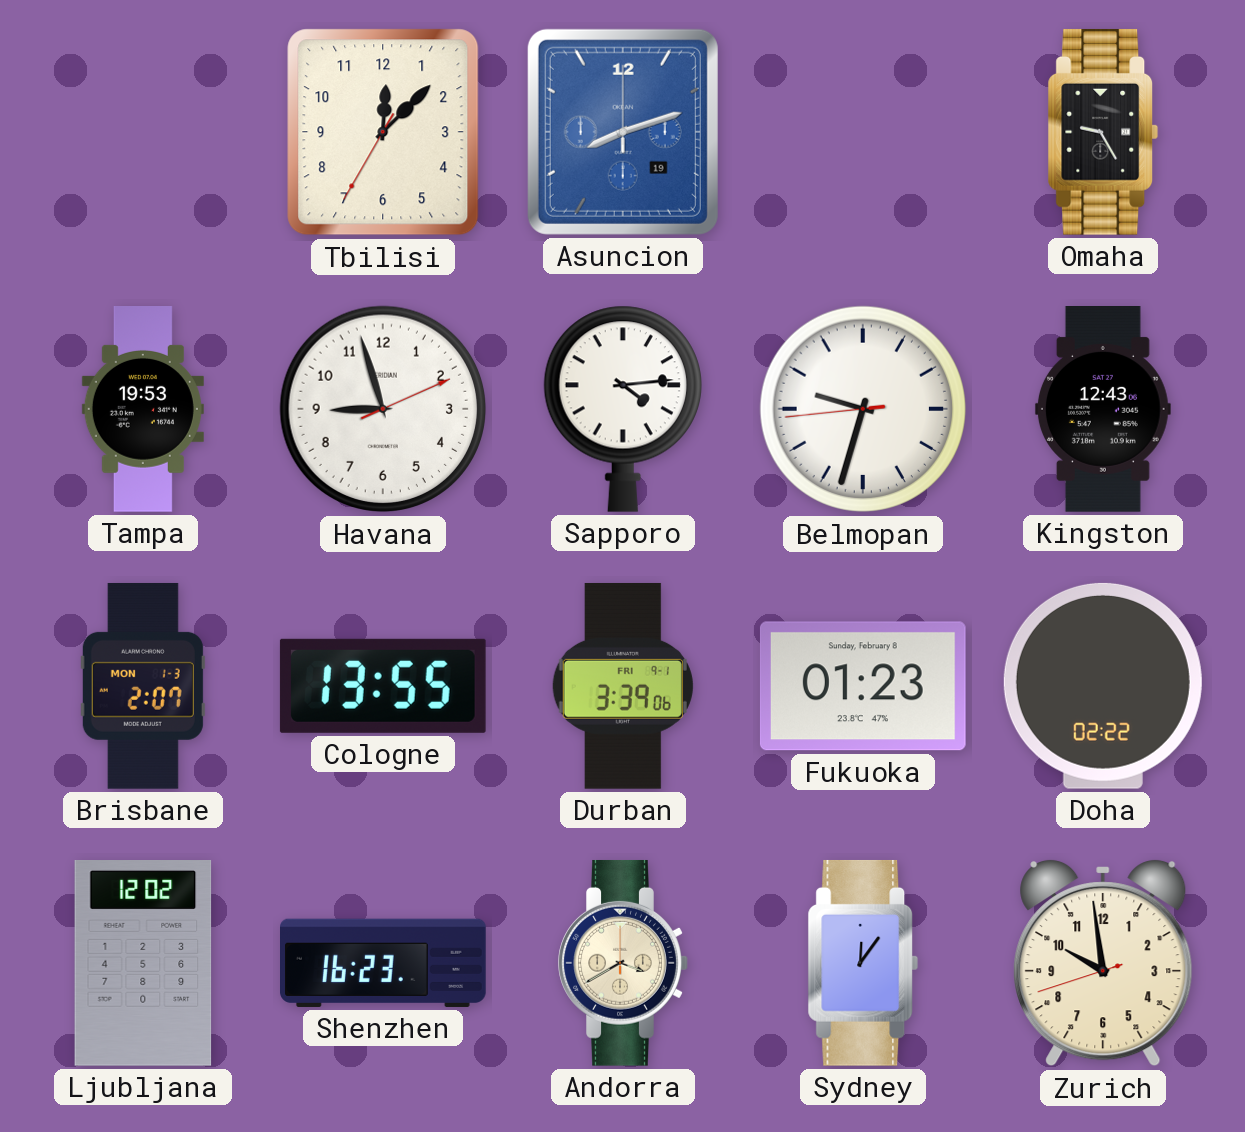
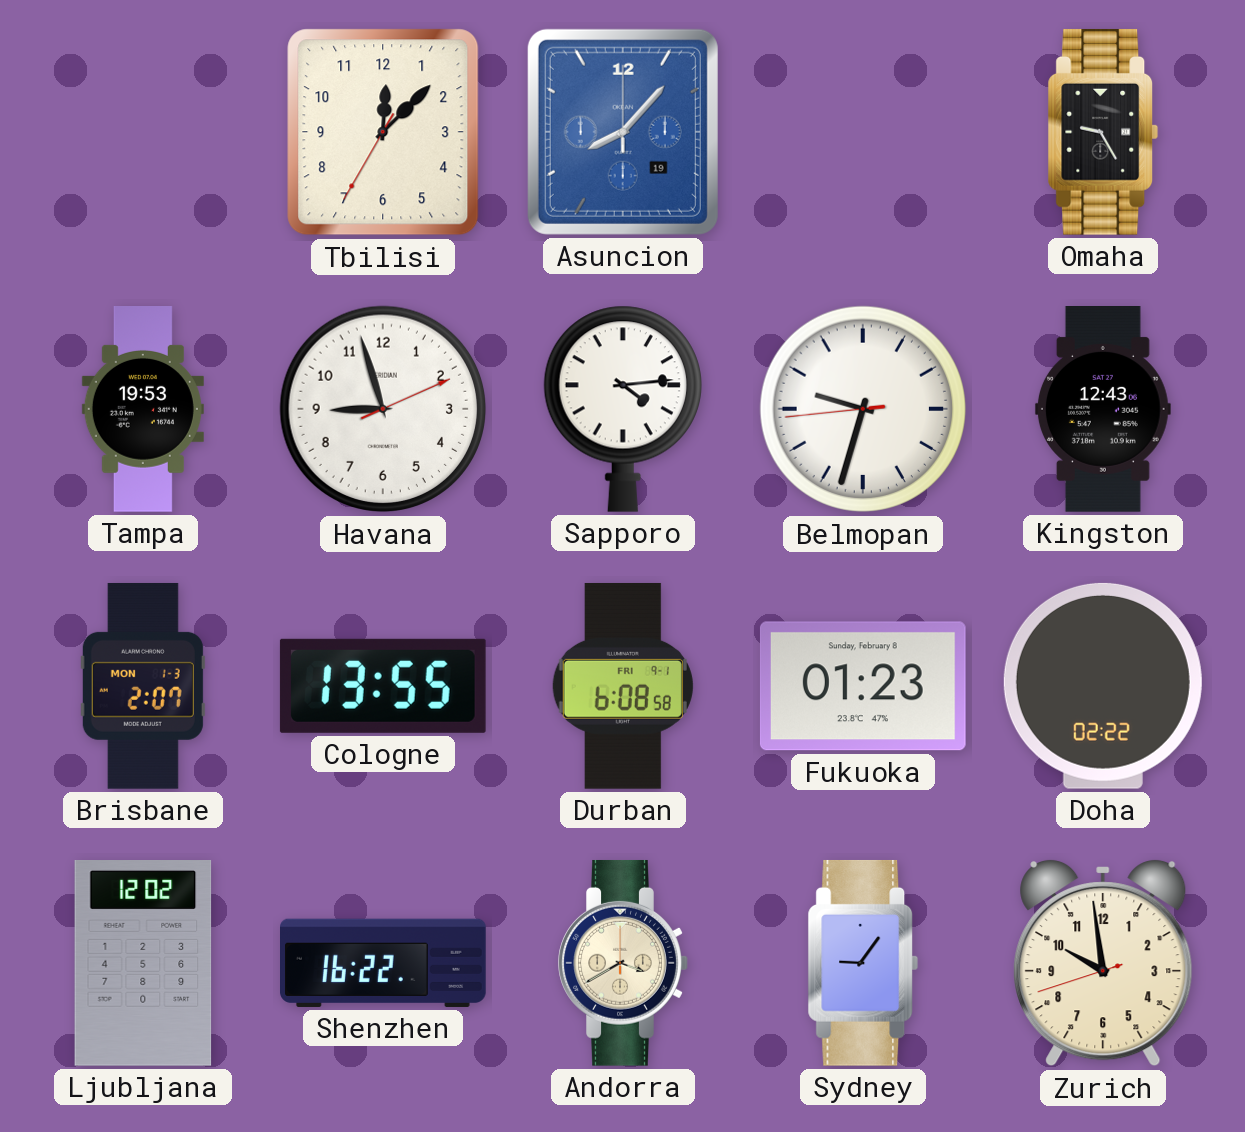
Asuncion: 8:12 -> 8:07 (623, 132)
Durban: 3:39 -> 6:08 (623, 686)
Shenzhen: 16:23 -> 16:22 (384, 963)
Sydney: 12:06 -> 9:06 (863, 963)
